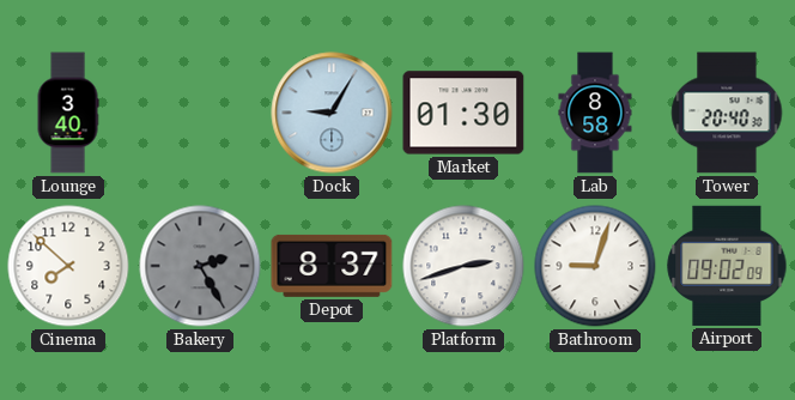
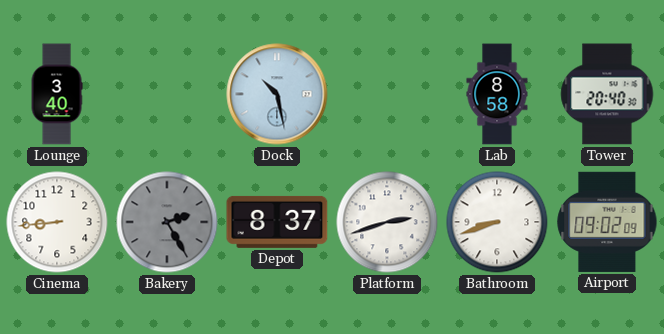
Dock: 9:05 -> 10:28 (277, 94)
Market: 01:30 -> none (463, 113)
Cinema: 7:52 -> 8:44 (57, 222)
Bathroom: 9:03 -> 8:42 (497, 222)
